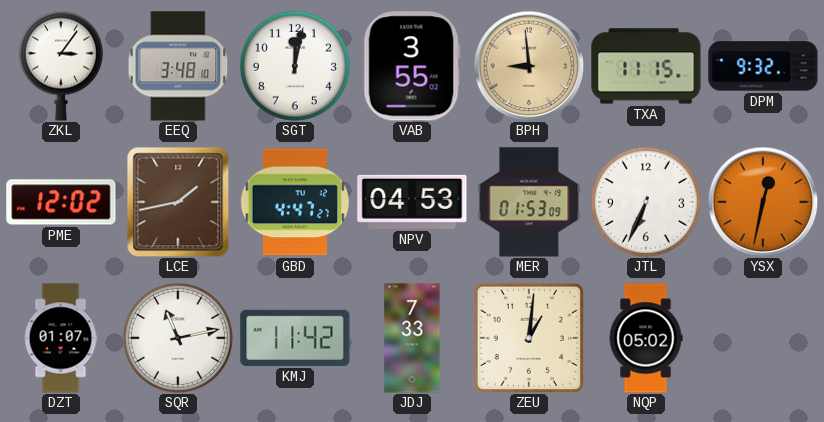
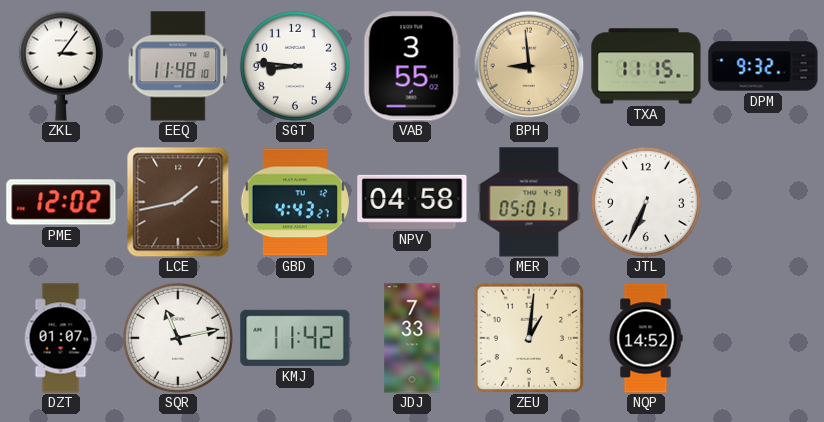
EEQ: 3:48 -> 11:48 (178, 66)
SGT: 12:02 -> 8:46 (295, 66)
GBD: 4:47 -> 4:43 (295, 202)
NPV: 04:53 -> 04:58 (412, 202)
MER: 01:53 -> 05:01 (529, 202)
YSX: 12:32 -> none (763, 202)
NQP: 05:02 -> 14:52 (646, 338)
